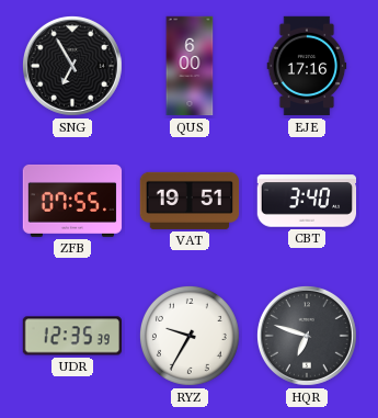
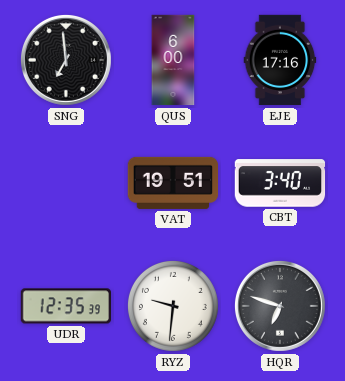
SNG: 6:55 -> 6:59 (66, 60)
ZFB: 07:55 -> none (72, 201)
RYZ: 9:35 -> 9:31 (173, 306)
